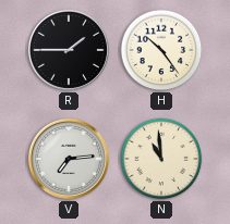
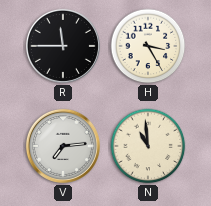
R: 1:45 -> 11:45 (63, 46)
H: 10:24 -> 3:25 (148, 46)
